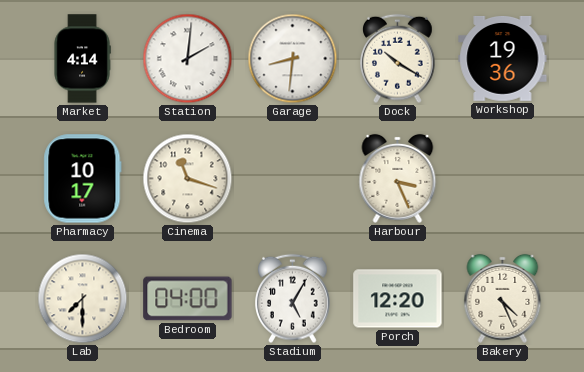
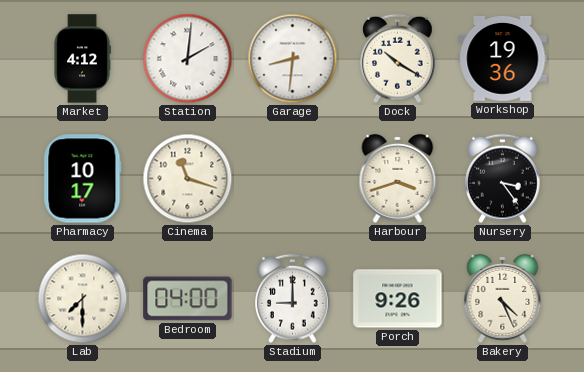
Market: 4:14 -> 4:12 (82, 59)
Harbour: 3:26 -> 3:42 (398, 178)
Nursery: none -> 3:24 (503, 179)
Stadium: 5:05 -> 9:00 (293, 299)
Porch: 12:20 -> 9:26 (398, 299)
